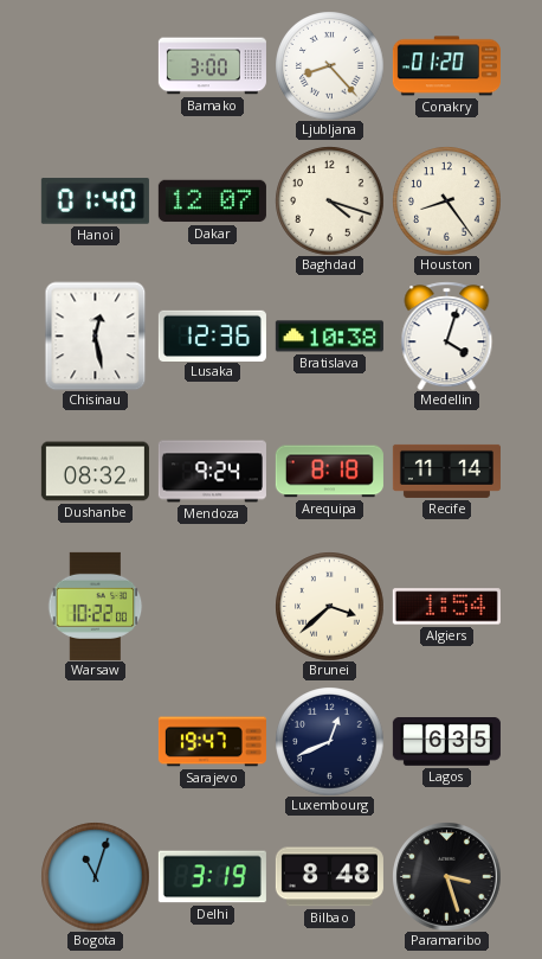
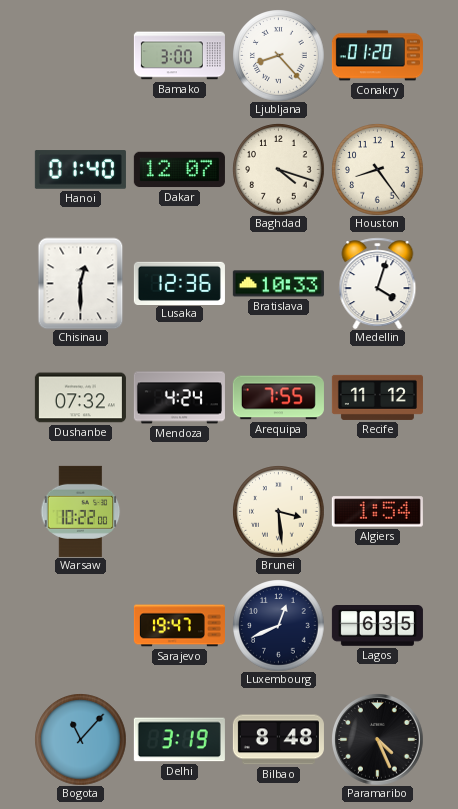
Chisinau: 12:28 -> 12:30 (81, 283)
Bratislava: 10:38 -> 10:33 (278, 284)
Dushanbe: 08:32 -> 07:32 (80, 398)
Mendoza: 9:24 -> 4:24 (179, 398)
Arequipa: 8:18 -> 7:55 (278, 398)
Recife: 11:14 -> 11:12 (377, 397)
Brunei: 3:38 -> 3:29 (278, 511)
Bogota: 11:03 -> 11:07 (80, 739)
Paramaribo: 3:27 -> 4:26 (378, 740)
